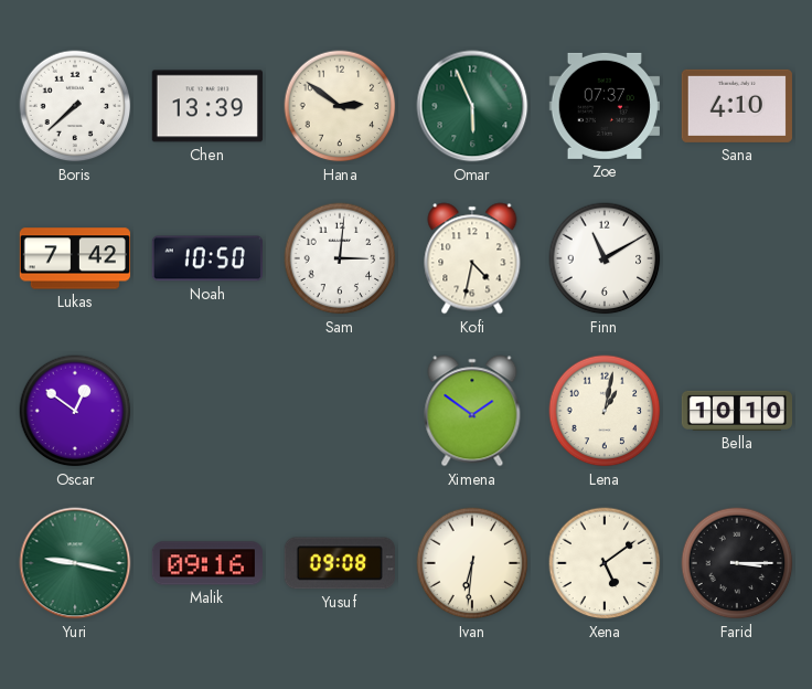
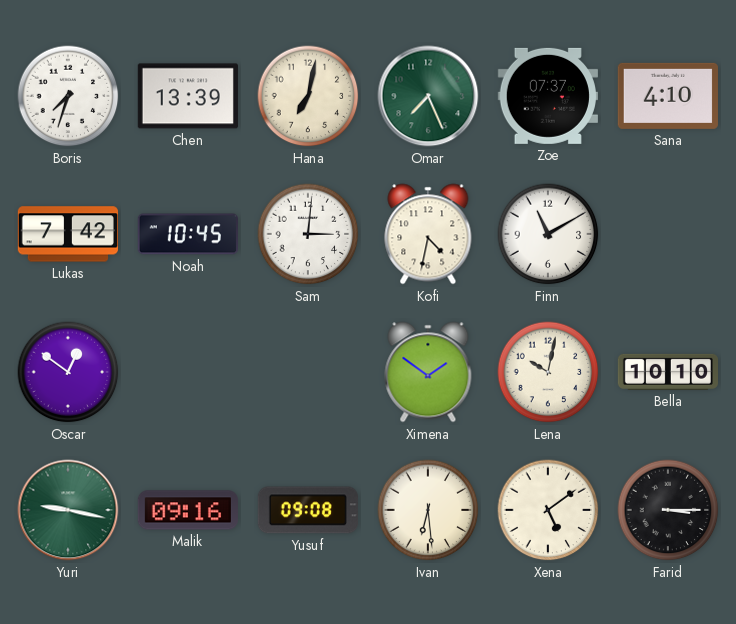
Boris: 7:38 -> 7:33 (68, 96)
Hana: 2:51 -> 7:02 (308, 96)
Omar: 5:56 -> 7:26 (428, 96)
Noah: 10:50 -> 10:45 (188, 234)
Lena: 1:02 -> 10:02 (548, 372)
Ivan: 6:31 -> 6:29 (428, 510)
